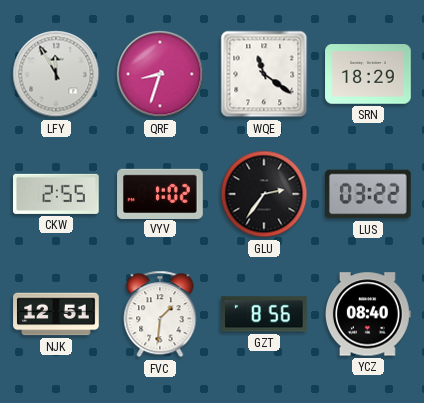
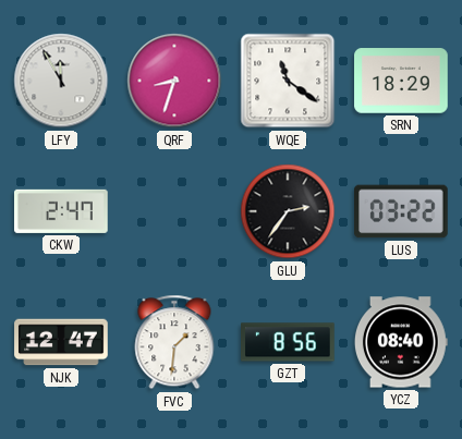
CKW: 2:55 -> 2:47 (62, 211)
VYV: 1:02 -> none (160, 193)
NJK: 12:51 -> 12:47 (61, 342)
